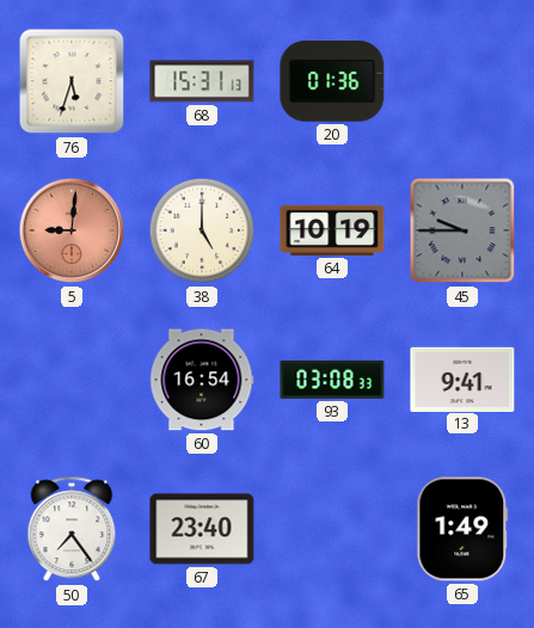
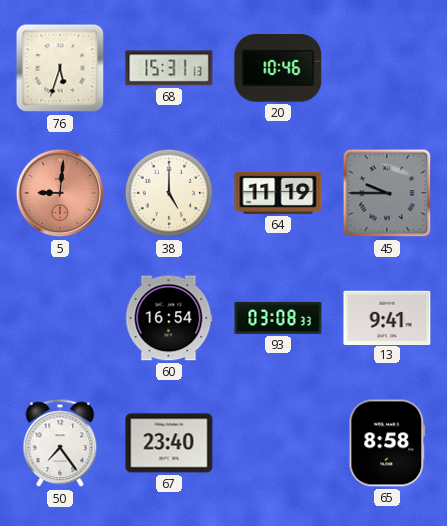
20: 01:36 -> 10:46 (278, 68)
64: 10:19 -> 11:19 (278, 193)
65: 1:49 -> 8:58 (387, 443)
